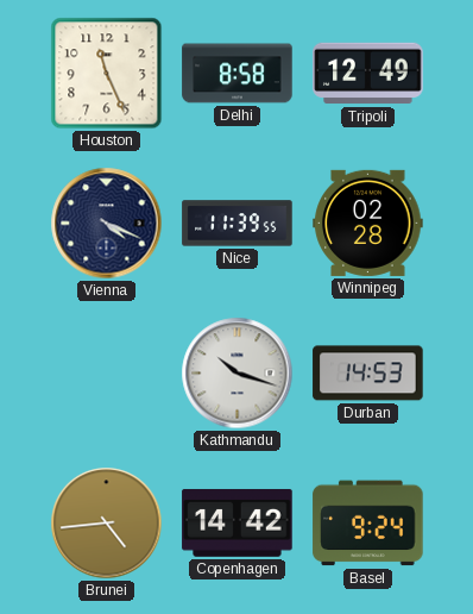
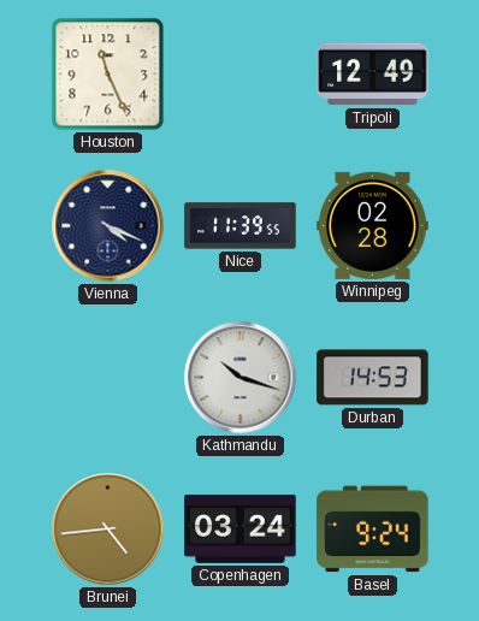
Delhi: 8:58 -> none (238, 74)
Copenhagen: 14:42 -> 03:24 (241, 530)
